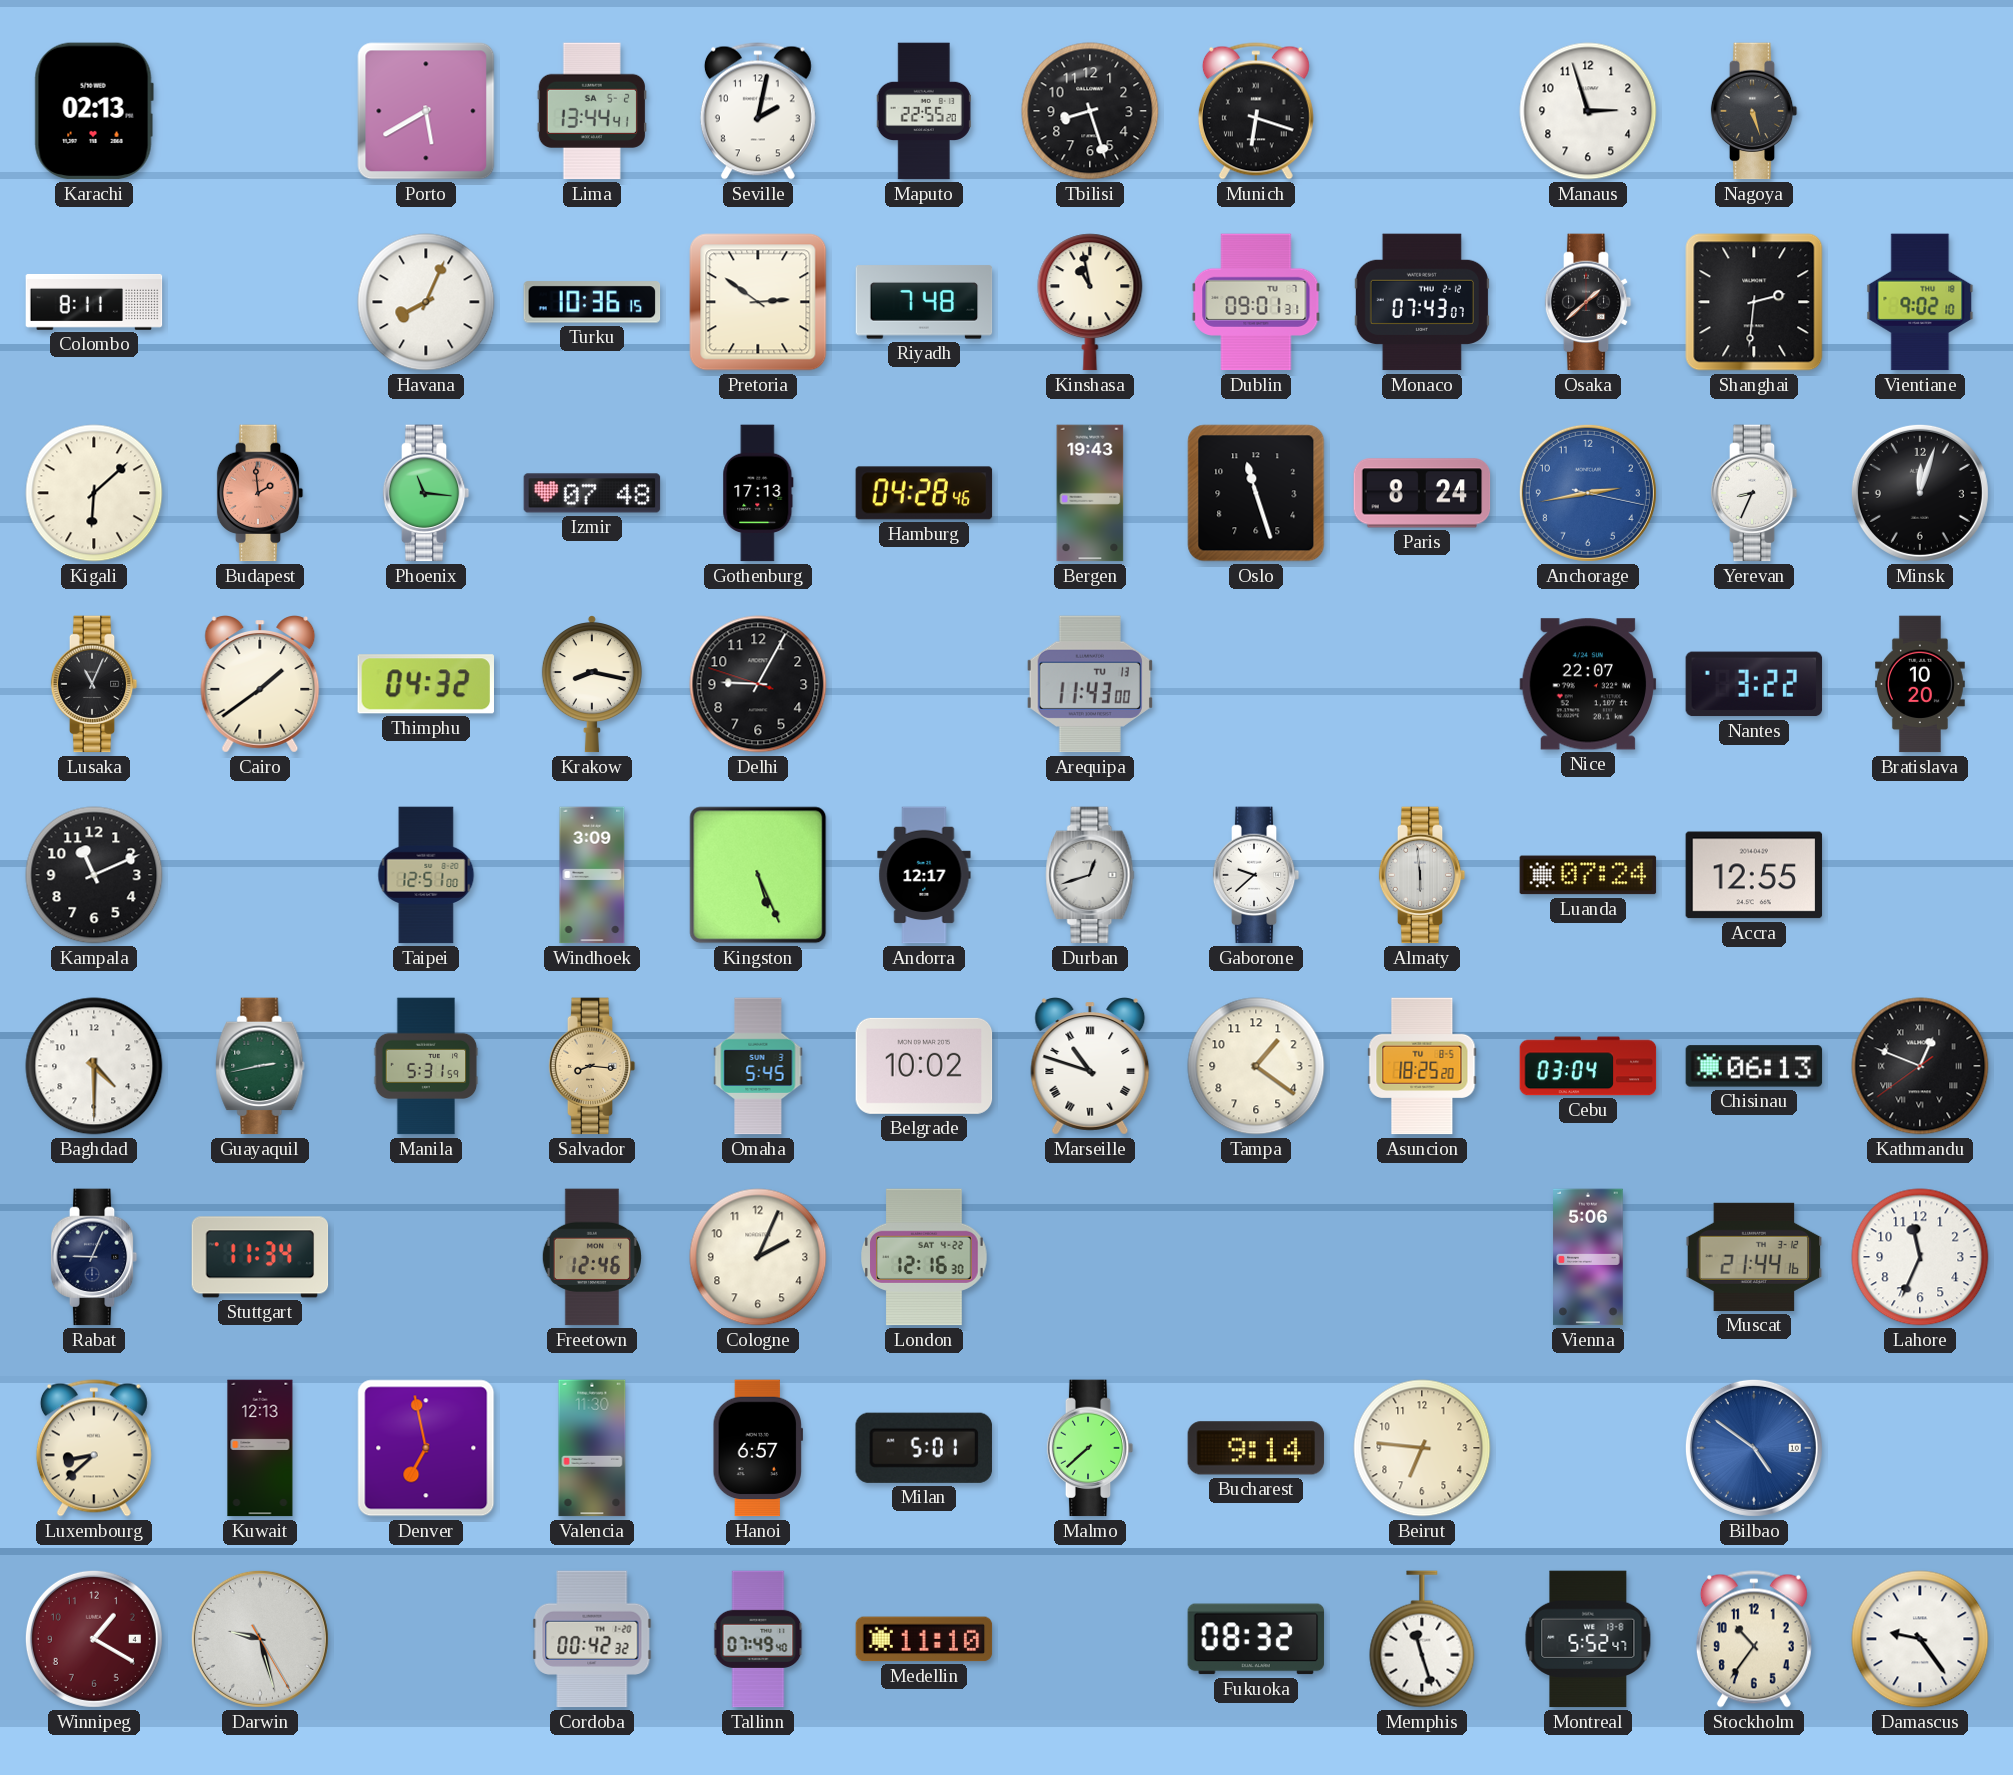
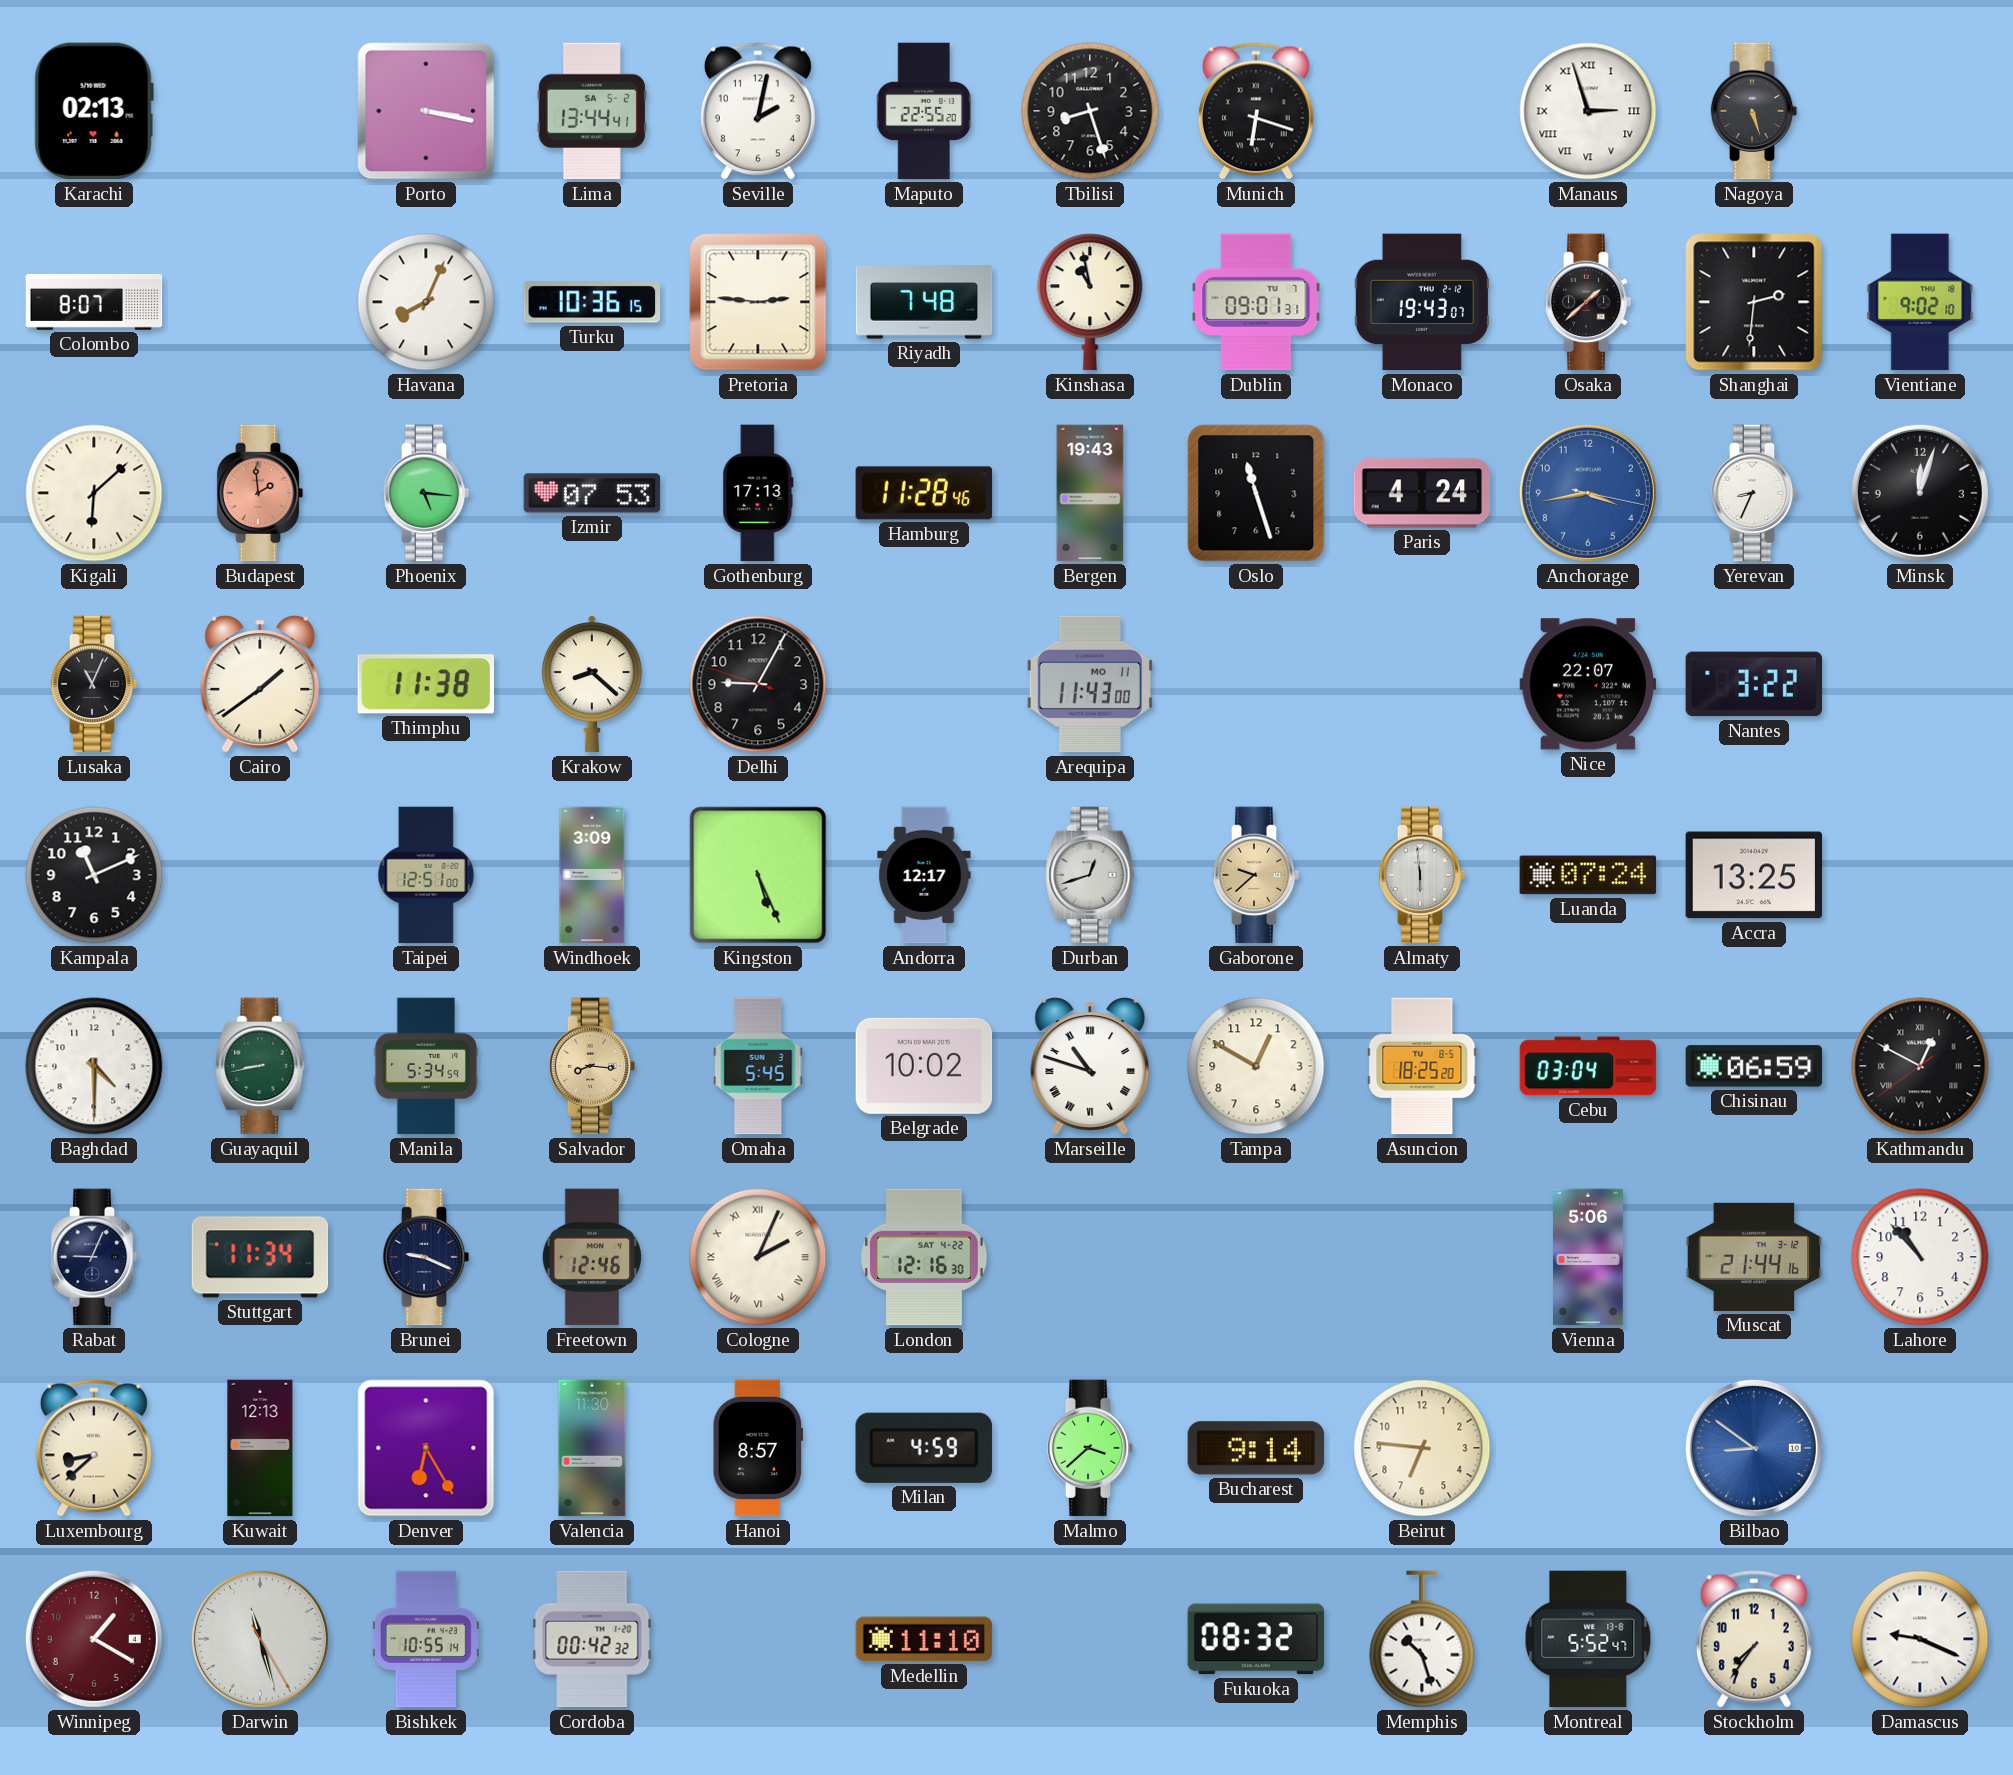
Porto: 5:40 -> 3:17 (426, 111)
Manaus numerals: Arabic -> Roman (1588, 111)
Colombo: 8:11 -> 8:07 (94, 302)
Pretoria: 2:51 -> 2:46 (758, 302)
Monaco: 07:43 -> 19:43 (1422, 302)
Phoenix: 11:16 -> 5:16 (426, 493)
Izmir: 07:48 -> 07:53 (592, 493)
Hamburg: 04:28 -> 11:28 (924, 493)
Paris: 8:24 -> 4:24 (1422, 493)
Anchorage: 2:43 -> 3:43 (1588, 493)
Thimphu: 04:32 -> 11:38 (425, 684)
Krakow: 8:17 -> 8:22 (592, 684)
Arequipa date: TU 13 -> MO 11 (1090, 684)
Bratislava: 10:20 -> none (1921, 684)
Gaborone dial: white -> champagne (1256, 875)
Accra: 12:55 -> 13:25 (1754, 875)
Guayaquil: 2:43 -> 8:43 (260, 1066)
Manila: 5:31 -> 5:34 (426, 1066)
Tampa: 1:21 -> 12:50 (1256, 1066)
Chisinau: 06:13 -> 06:59 (1754, 1066)
Kathmandu: 12:48 -> 12:49 (1920, 1066)
Brunei: none -> 9:19 (426, 1257)
Cologne numerals: Arabic -> Roman (758, 1257)
Lahore: 11:34 -> 10:53 (1920, 1257)
Denver: 6:58 -> 6:25 (426, 1448)
Hanoi: 6:57 -> 8:57 (757, 1448)
Milan: 5:01 -> 4:59 (924, 1448)
Malmo: 7:38 -> 3:38 (1090, 1448)
Bilbao: 4:51 -> 8:51 (1754, 1448)
Darwin: 9:27 -> 11:27 (260, 1639)
Bishkek: none -> 10:55 (426, 1639)
Tallinn: 07:49 -> none (758, 1639)
Memphis: 11:27 -> 10:27 (1422, 1639)
Stockholm: 10:36 -> 7:36 (1754, 1639)
Damascus: 9:24 -> 9:19 (1920, 1639)
